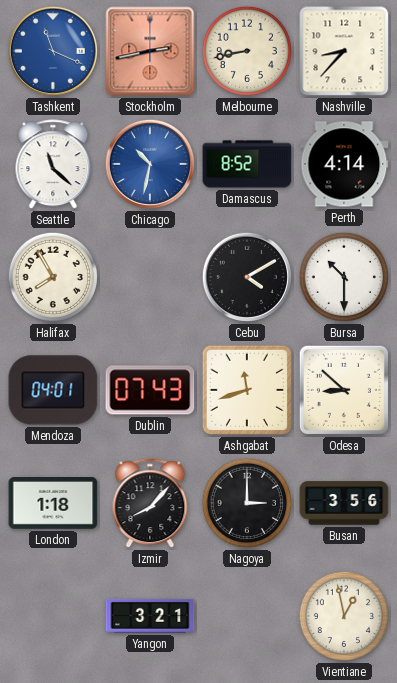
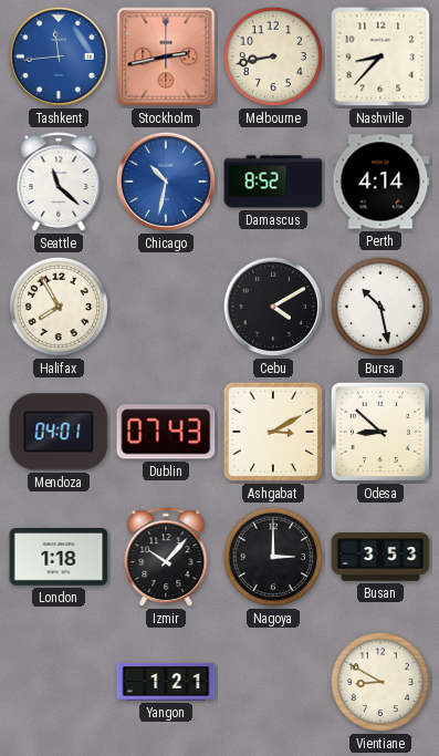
Tashkent: 11:19 -> 11:44 (59, 56)
Bursa: 10:30 -> 10:28 (380, 307)
Ashgabat: 11:42 -> 3:10 (273, 432)
Izmir: 8:07 -> 10:07 (166, 558)
Busan: 3:56 -> 3:53 (380, 557)
Yangon: 3:21 -> 1:21 (166, 682)
Vientiane: 12:58 -> 8:50 (380, 682)
